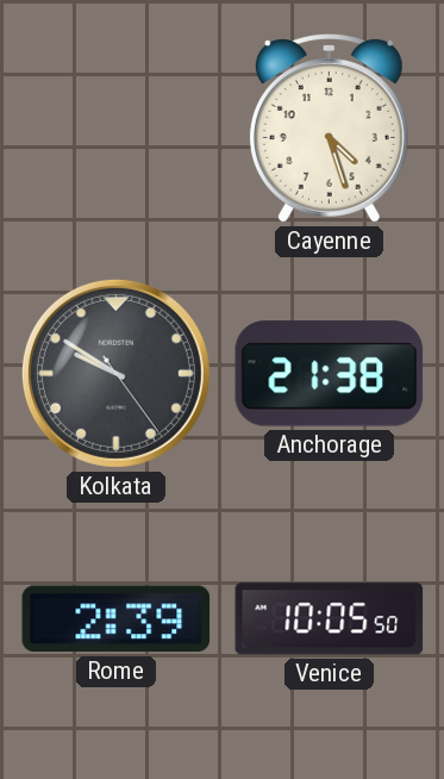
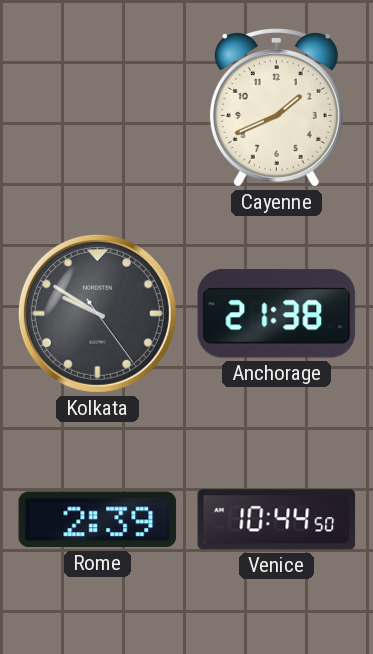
Cayenne: 4:27 -> 1:41 (276, 108)
Venice: 10:05 -> 10:44 (277, 520)
